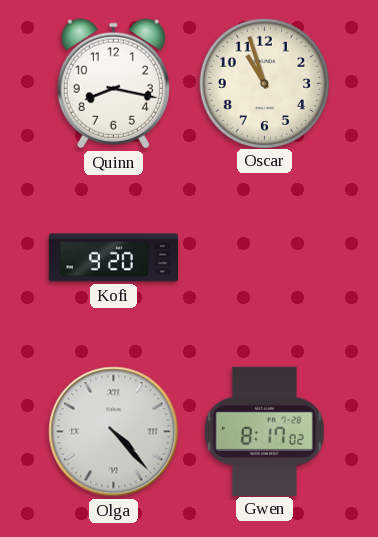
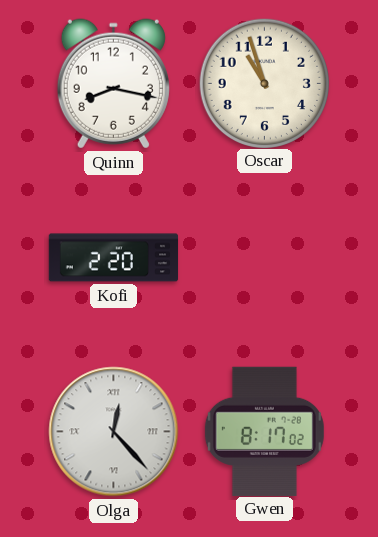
Kofi: 9:20 -> 2:20 (114, 258)
Olga: 4:23 -> 12:23 (114, 432)
